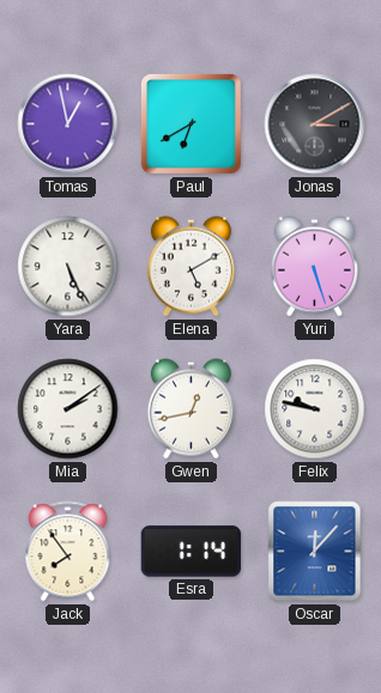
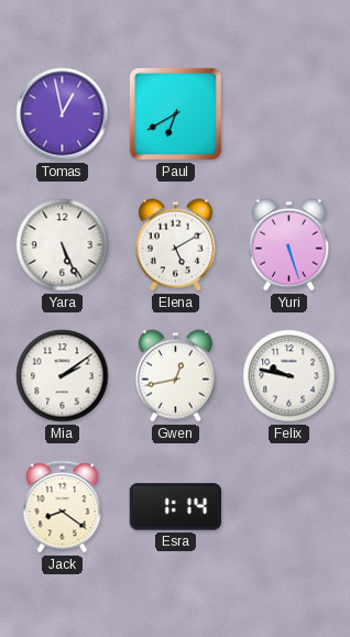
Jonas: 3:10 -> none (315, 124)
Jack: 7:54 -> 8:21 (63, 507)
Oscar: 12:07 -> none (315, 552)
